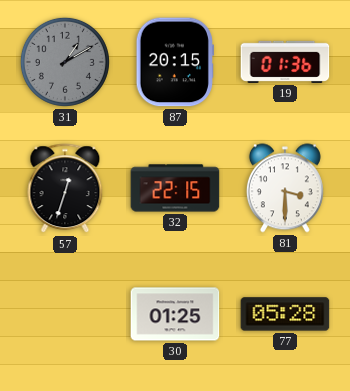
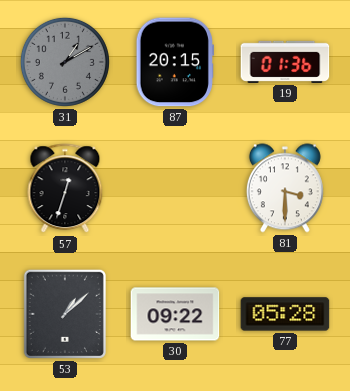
32: 22:15 -> none (175, 188)
53: none -> 1:08 (65, 314)
30: 01:25 -> 09:22 (175, 314)
